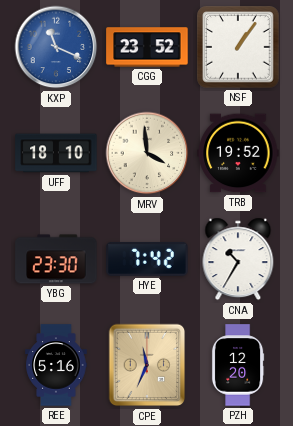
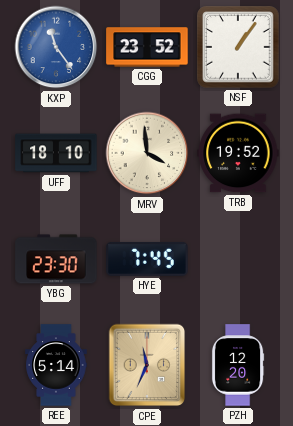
KXP: 11:19 -> 11:24 (56, 47)
HYE: 7:42 -> 7:45 (147, 259)
CNA: 10:35 -> none (238, 259)
REE: 5:16 -> 5:14 (56, 365)
